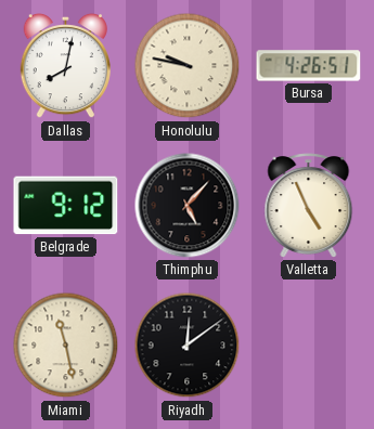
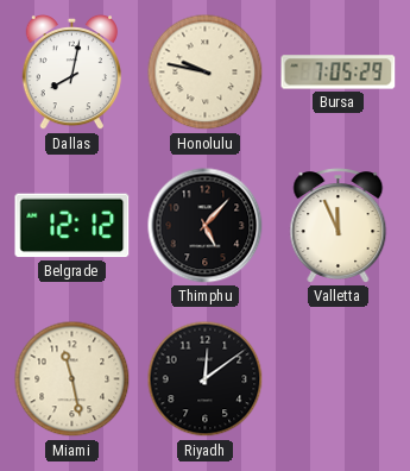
Bursa: 4:26 -> 7:05 (339, 73)
Belgrade: 9:12 -> 12:12 (72, 226)
Valletta: 4:56 -> 11:56 (339, 226)
